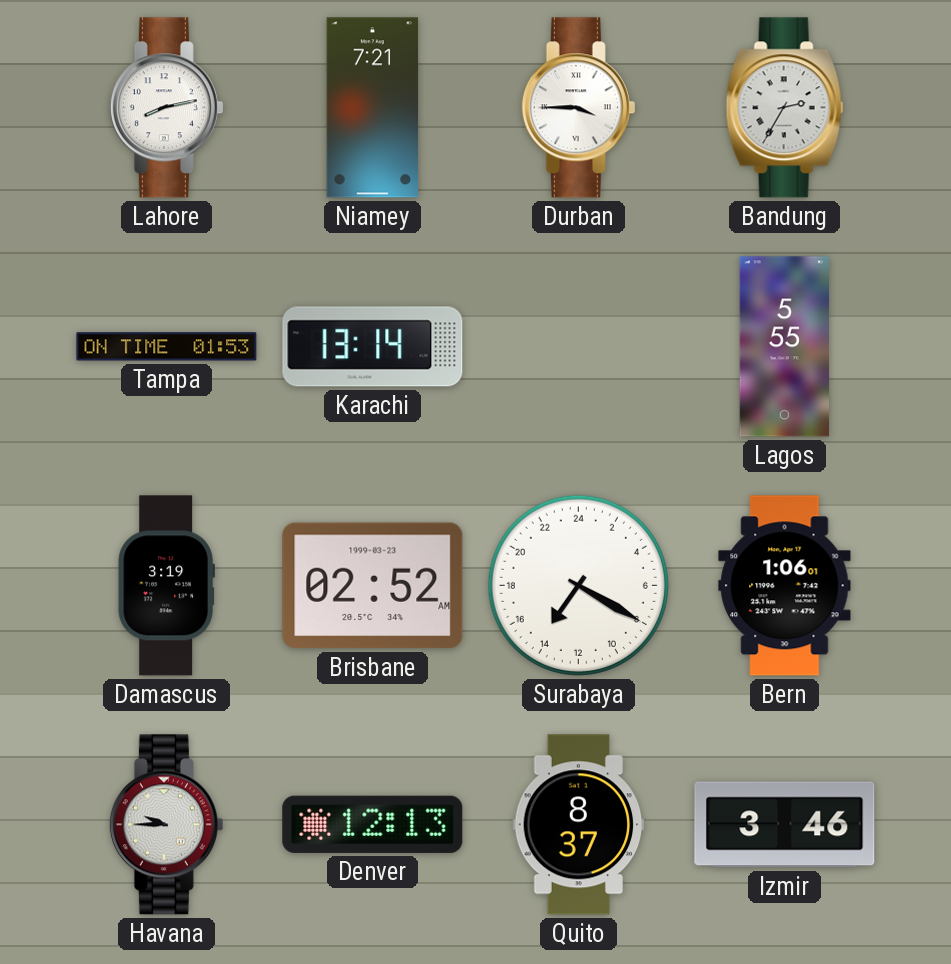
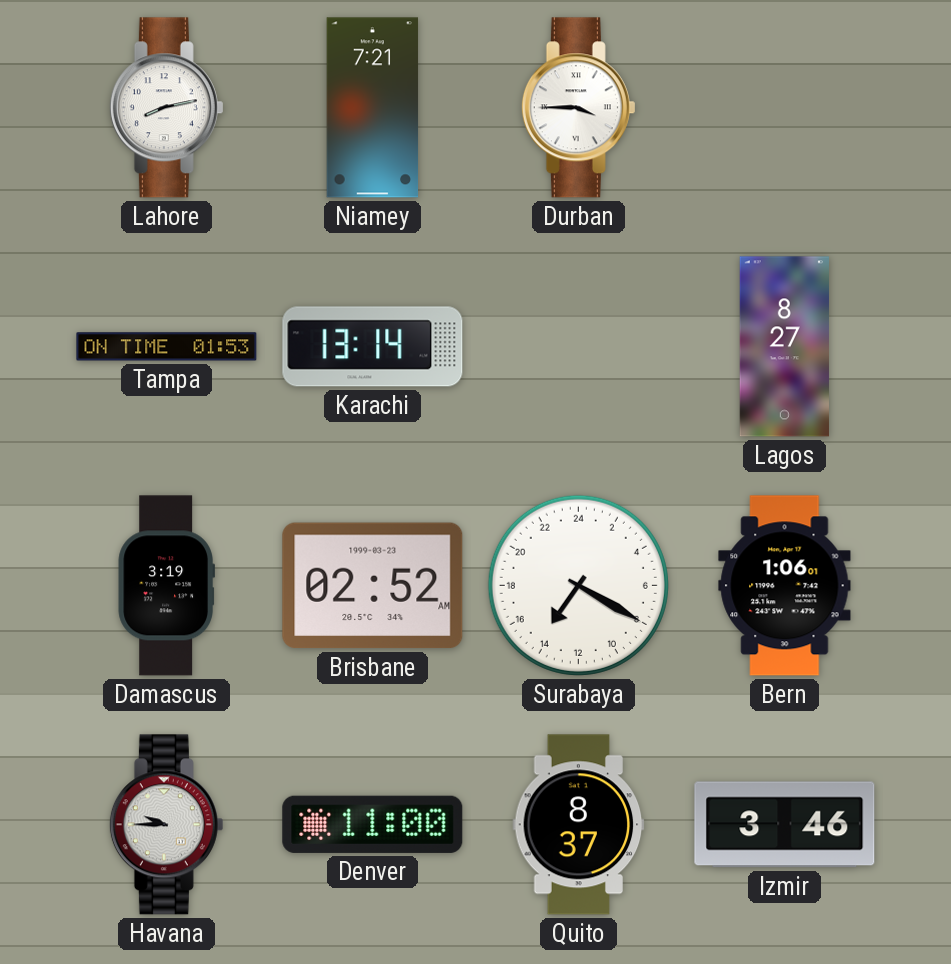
Bandung: 2:35 -> none (785, 108)
Lagos: 5:55 -> 8:27 (784, 347)
Denver: 12:13 -> 11:00 (373, 824)
